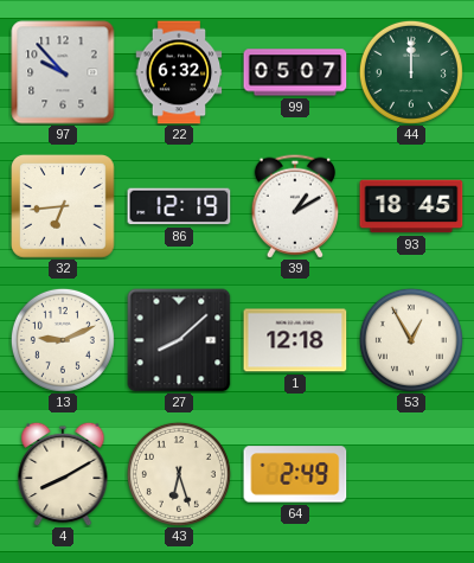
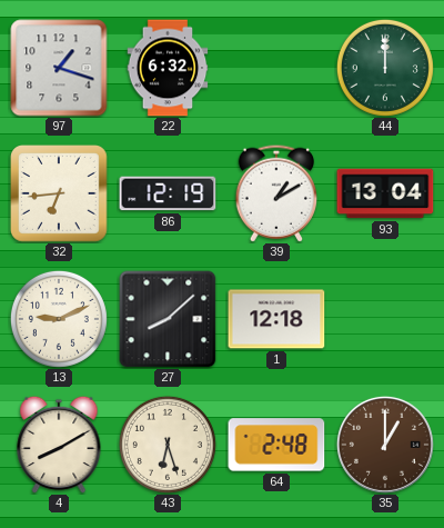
97: 9:53 -> 1:18 (59, 68)
99: 05:07 -> none (295, 72)
93: 18:45 -> 13:04 (385, 193)
53: 12:55 -> none (411, 340)
64: 2:49 -> 2:48 (276, 445)
35: none -> 1:00 (385, 445)
